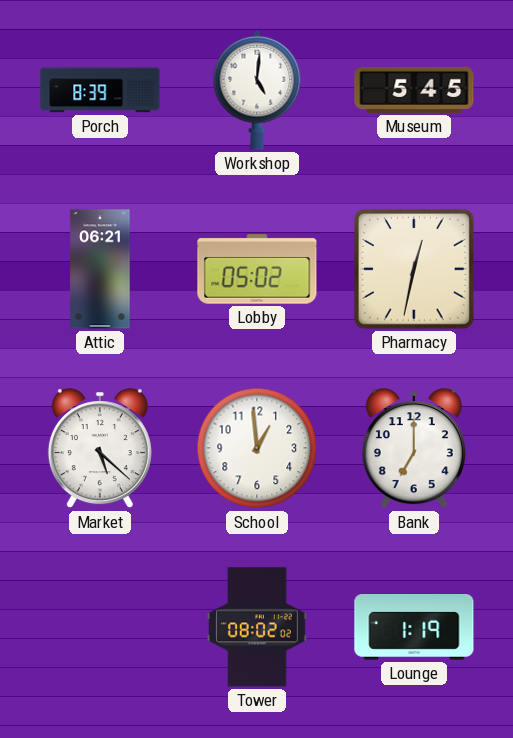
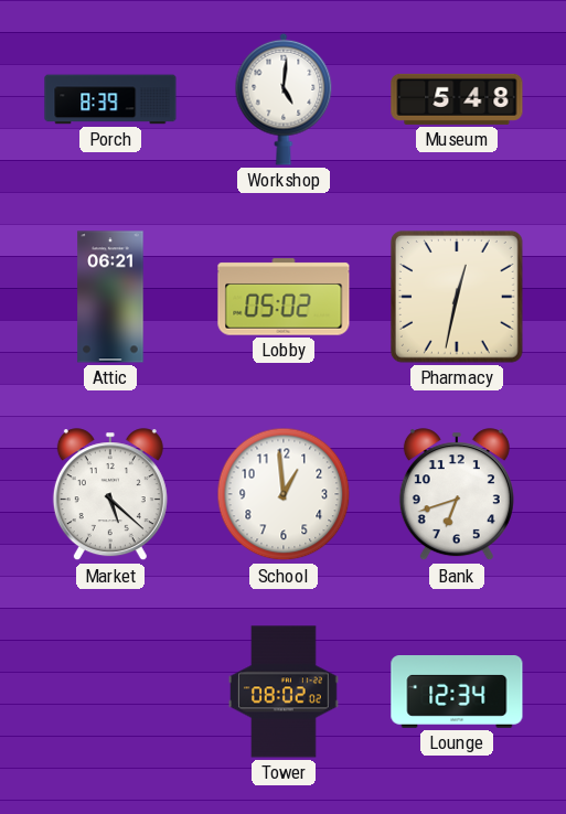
Museum: 5:45 -> 5:48 (457, 99)
Bank: 7:00 -> 6:42 (457, 495)
Lounge: 1:19 -> 12:34 (457, 693)
